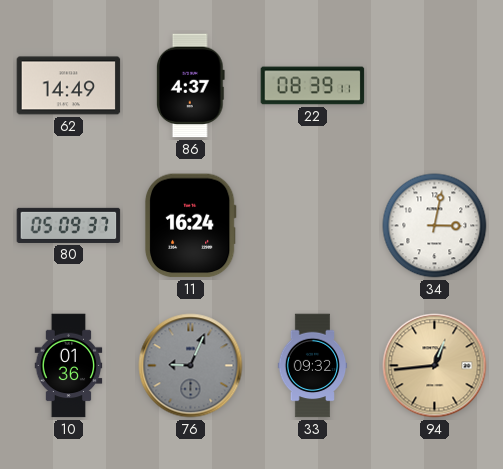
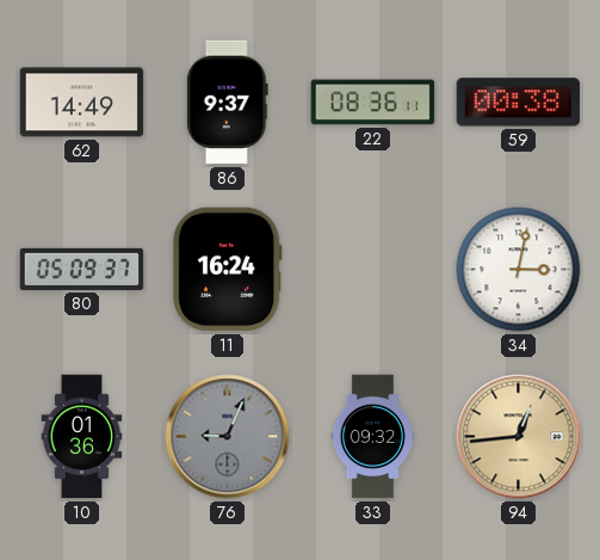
86: 4:37 -> 9:37 (227, 103)
22: 08:39 -> 08:36 (373, 103)
59: none -> 00:38 (519, 103)
